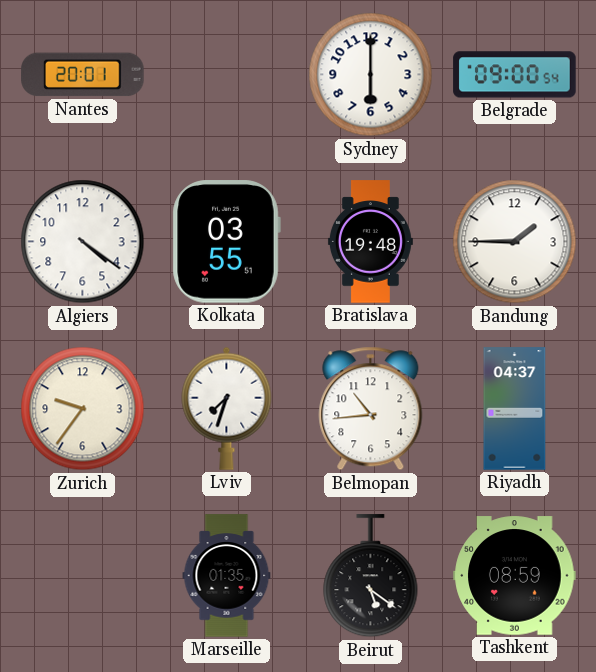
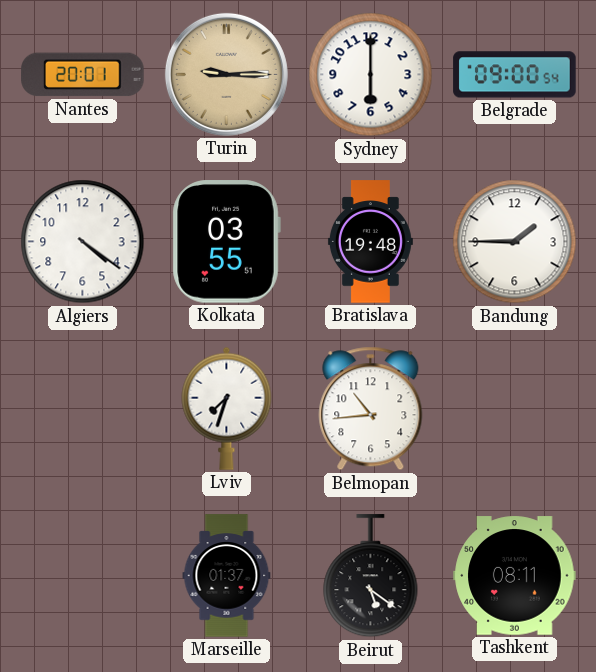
Turin: none -> 9:15 (226, 74)
Zurich: 9:36 -> none (83, 409)
Riyadh: 04:37 -> none (515, 409)
Marseille: 01:35 -> 01:37 (227, 576)
Tashkent: 08:59 -> 08:11 (515, 576)
